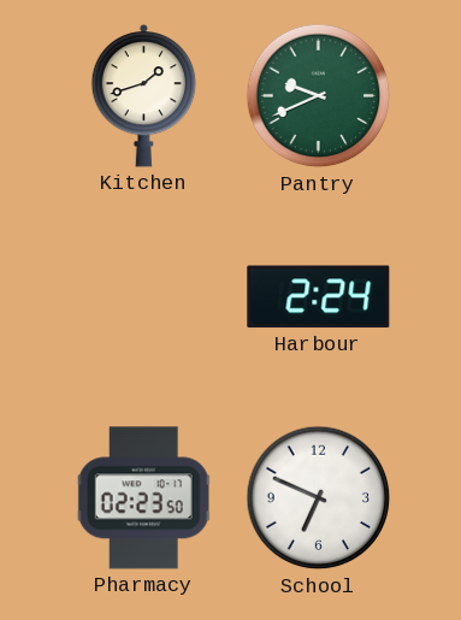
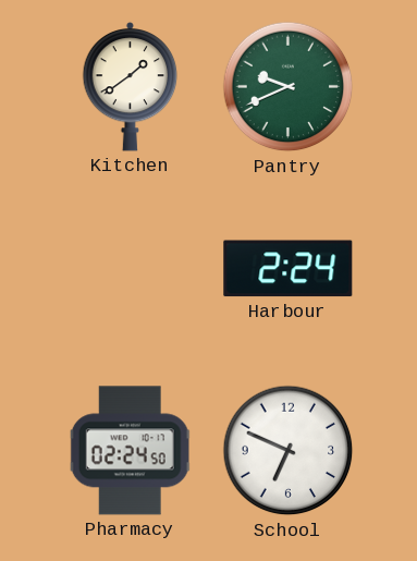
Kitchen: 1:42 -> 1:39 (131, 86)
Pharmacy: 02:23 -> 02:24 (131, 451)
